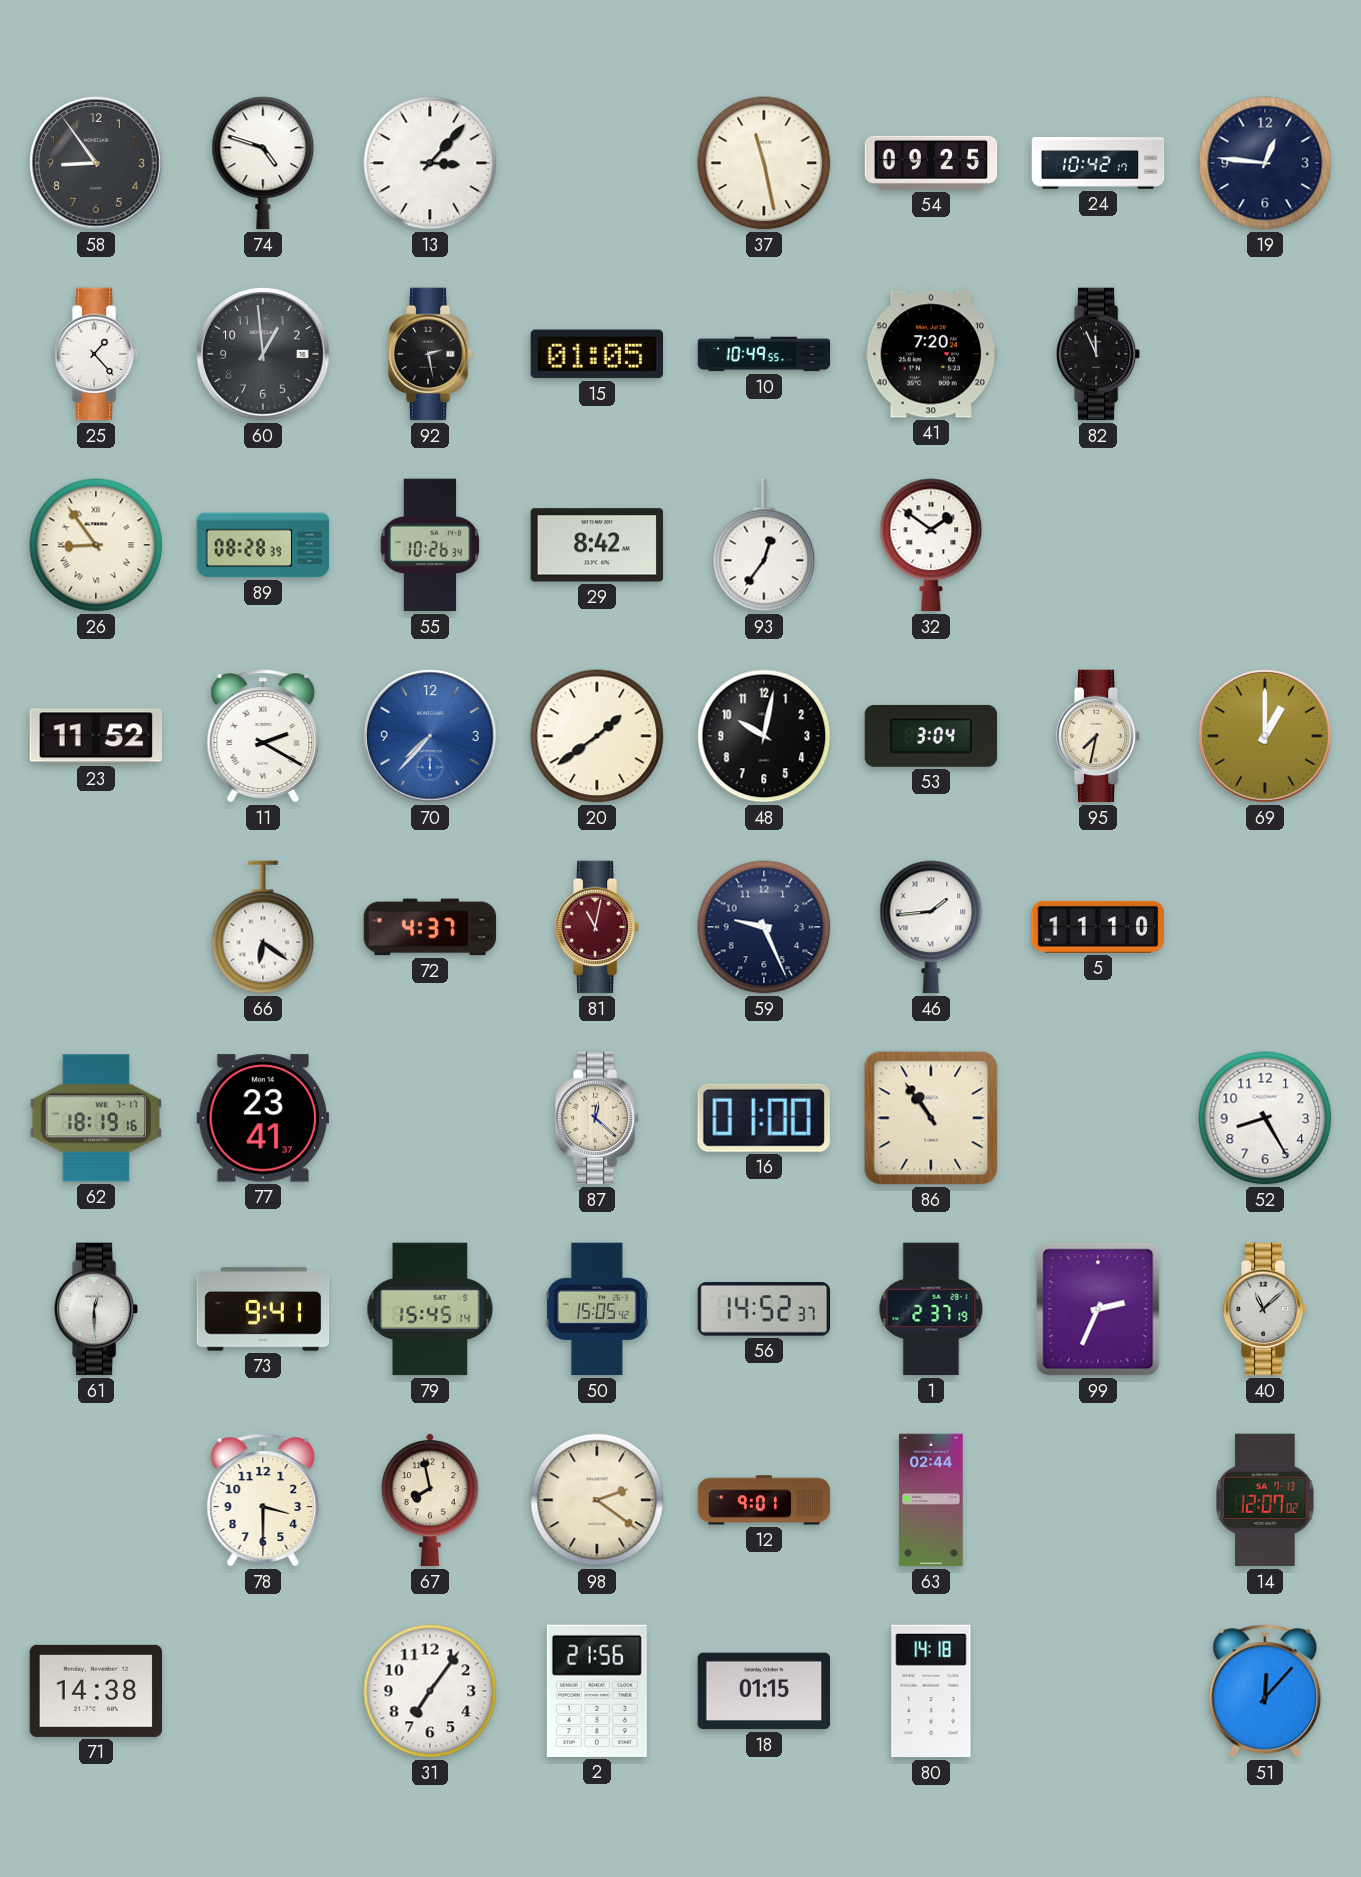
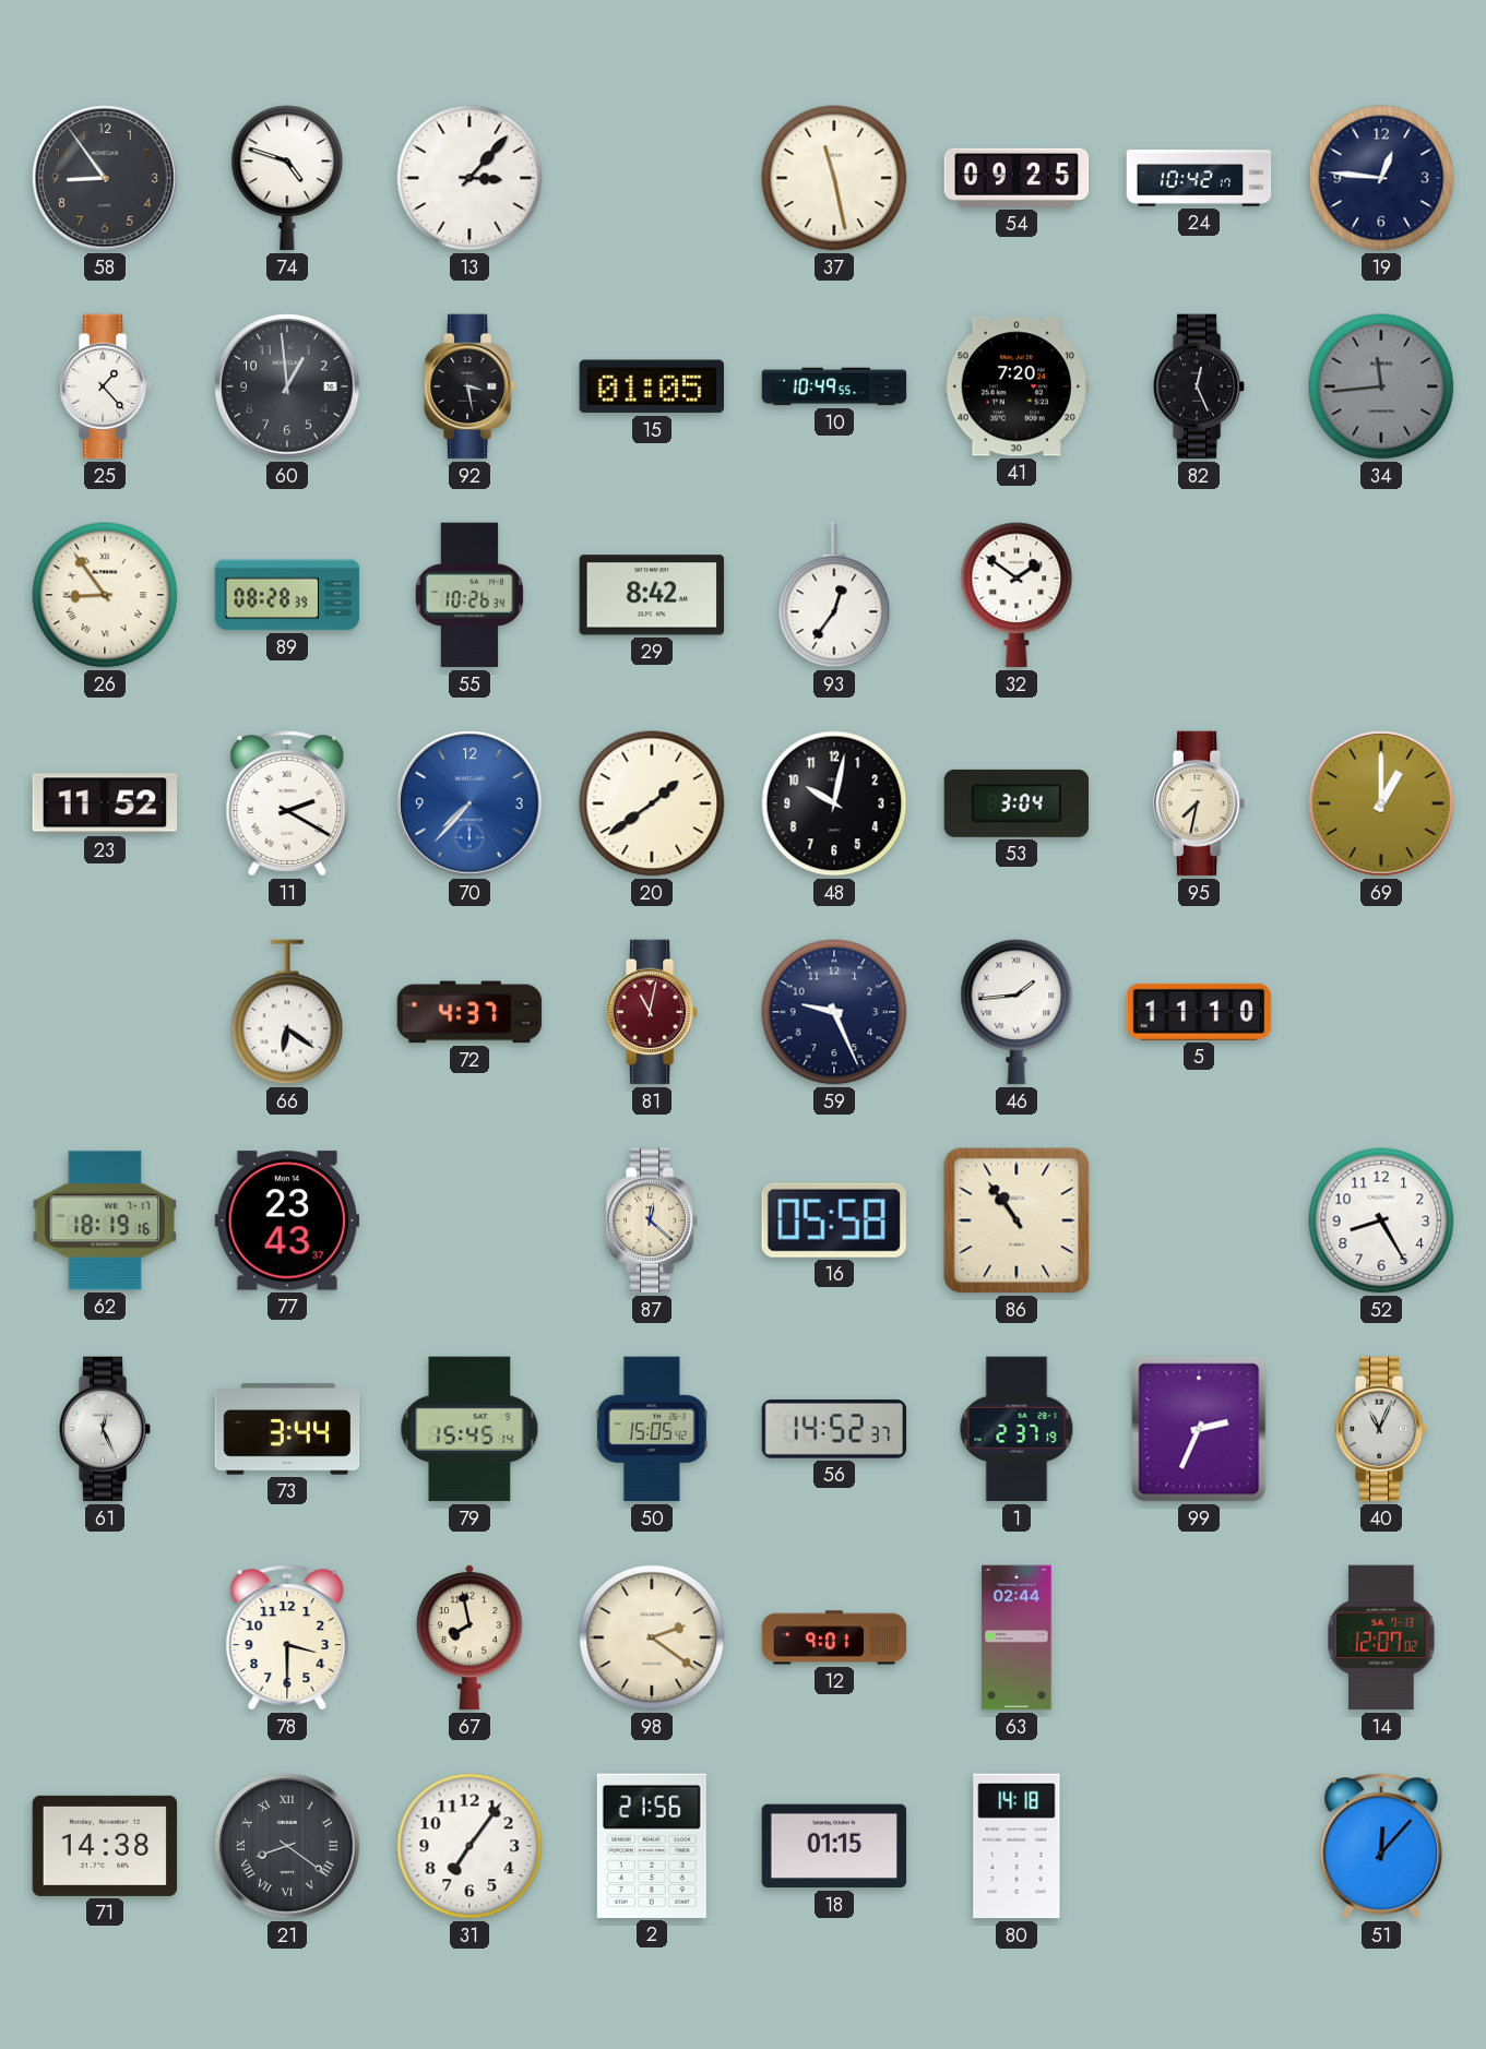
92: 2:28 -> 3:28 (469, 386)
82: 11:56 -> 12:26 (1199, 386)
34: none -> 11:44 (1381, 386)
77: 23:41 -> 23:43 (287, 1220)
16: 01:00 -> 05:58 (834, 1220)
61: 12:30 -> 12:26 (105, 1429)
73: 9:41 -> 3:44 (287, 1429)
40: 11:08 -> 11:04 (1381, 1429)
21: none -> 8:21 (287, 1846)
